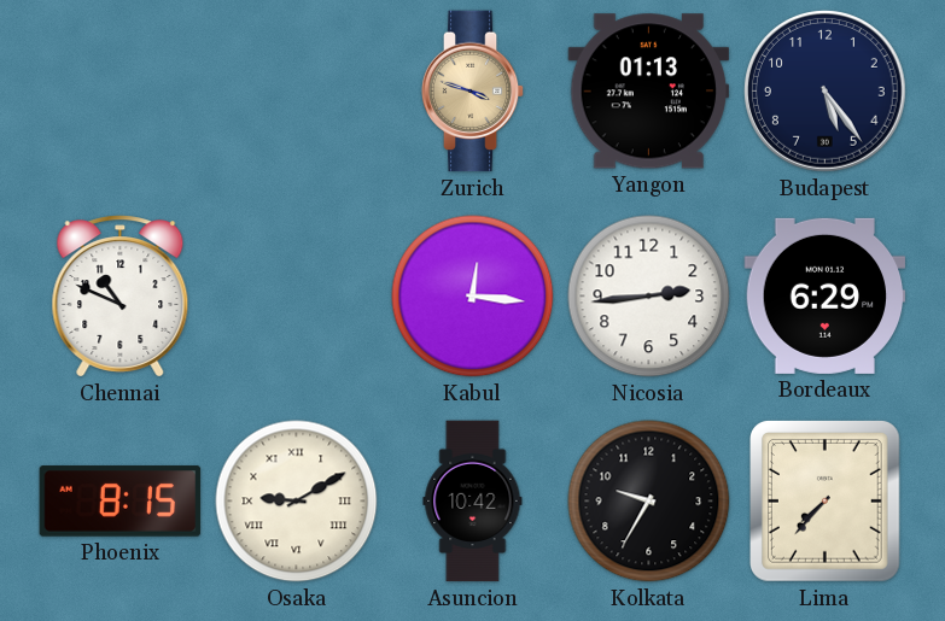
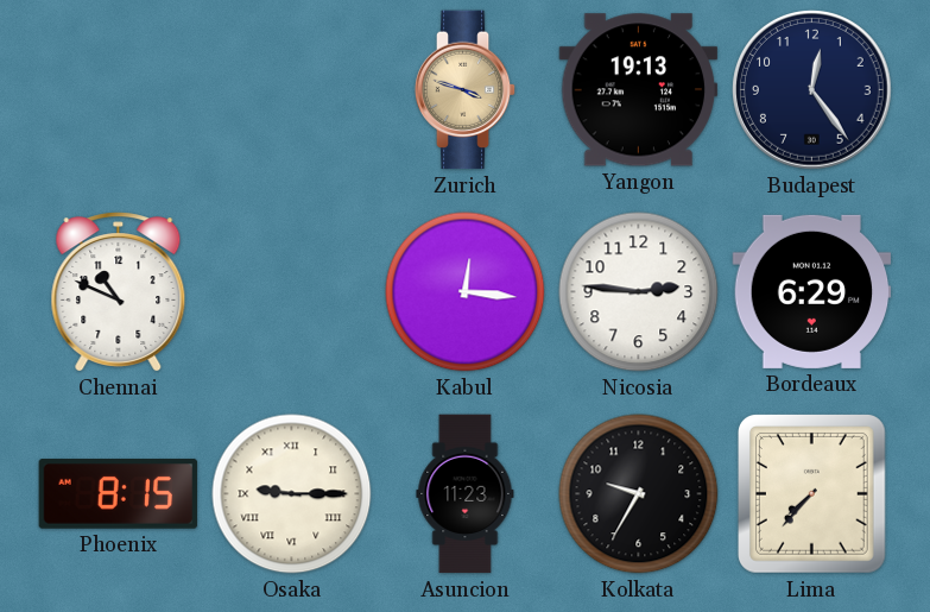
Yangon: 01:13 -> 19:13 (639, 90)
Budapest: 5:24 -> 12:24 (812, 90)
Nicosia: 2:44 -> 2:46 (639, 292)
Osaka: 9:10 -> 9:15 (292, 494)
Asuncion: 10:42 -> 11:23 (466, 494)
